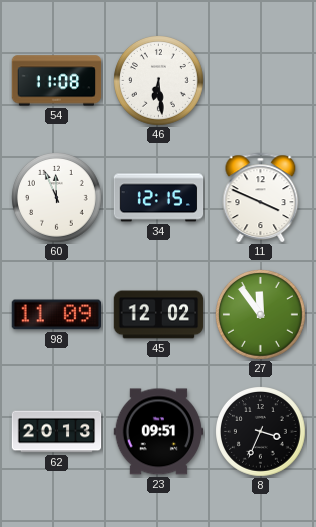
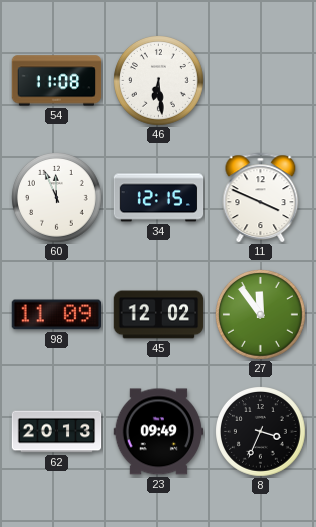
23: 09:51 -> 09:49 (159, 432)
